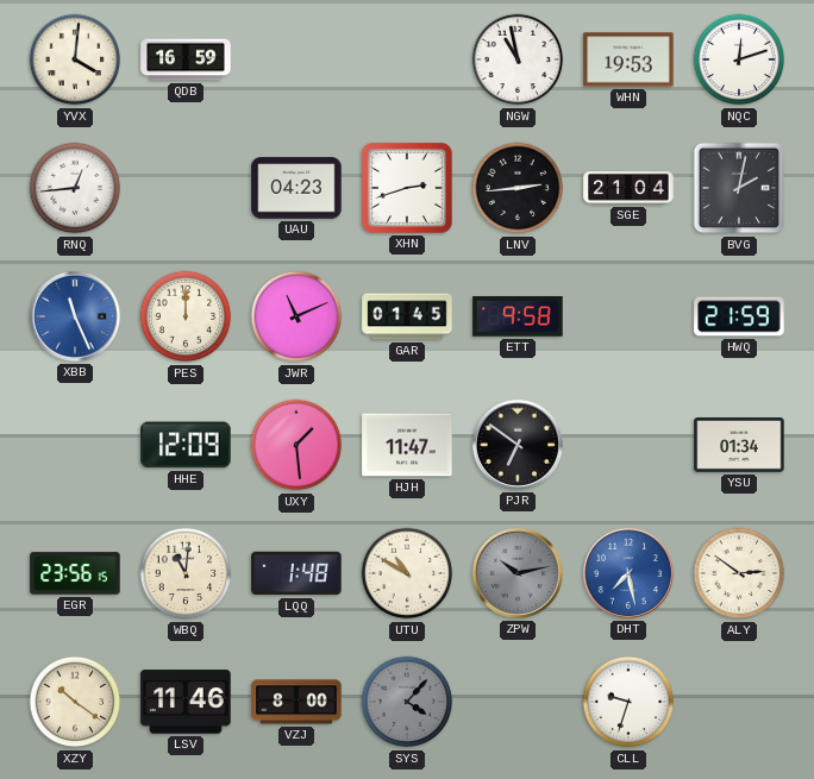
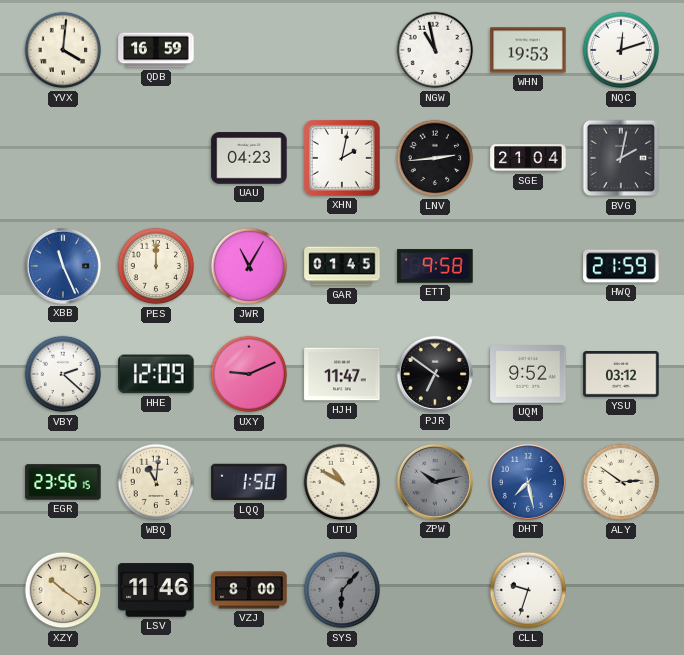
RNQ: 12:44 -> none (75, 188)
XHN: 2:42 -> 2:02 (342, 158)
JWR: 11:11 -> 11:05 (249, 266)
VBY: none -> 2:22 (63, 374)
UXY: 1:29 -> 9:11 (249, 374)
UQM: none -> 9:52 (528, 374)
YSU: 01:34 -> 03:12 (621, 375)
LQQ: 1:48 -> 1:50 (249, 482)
SYS: 4:07 -> 6:07 (342, 590)
